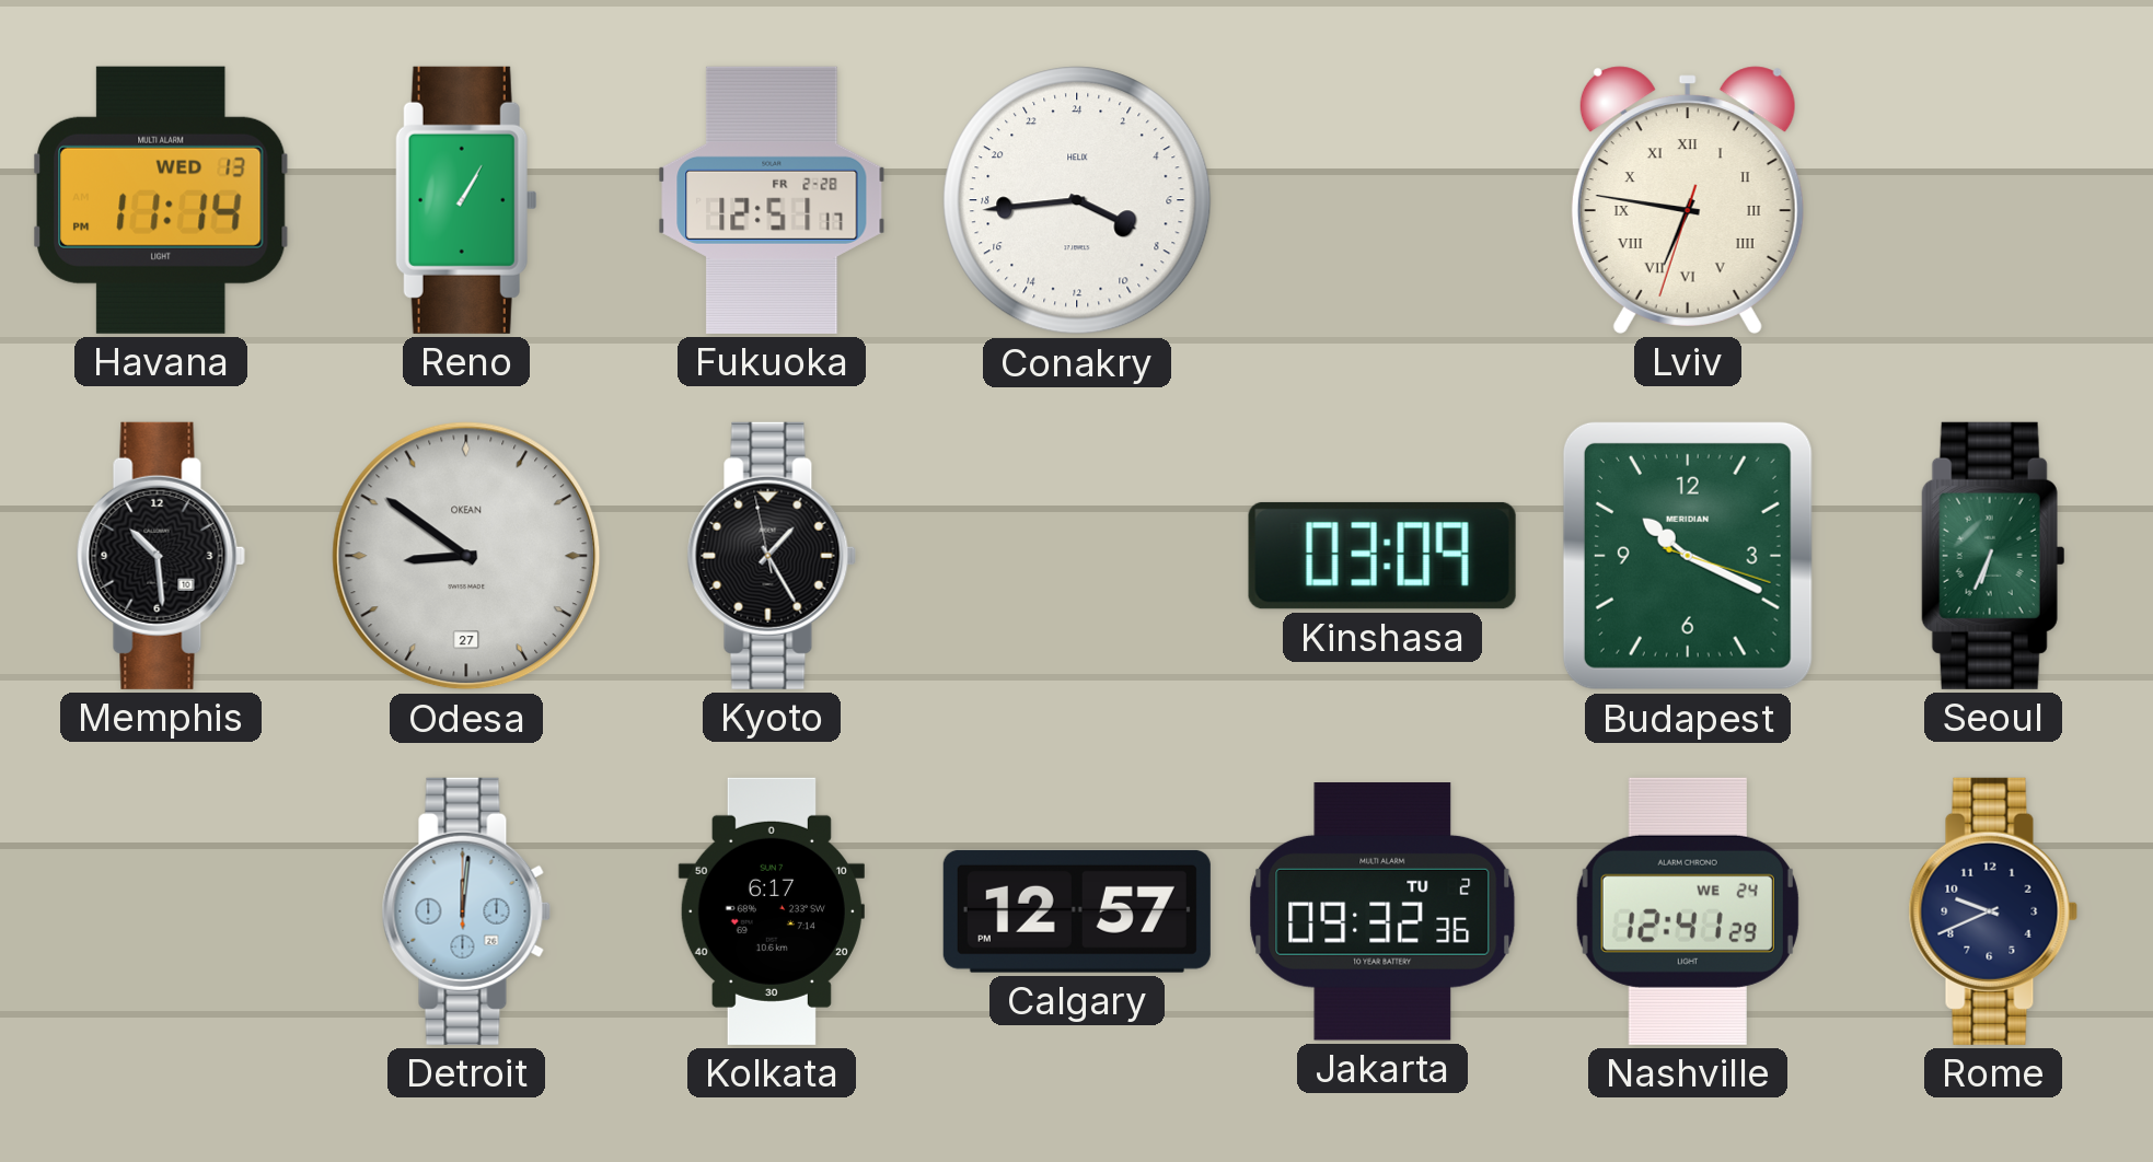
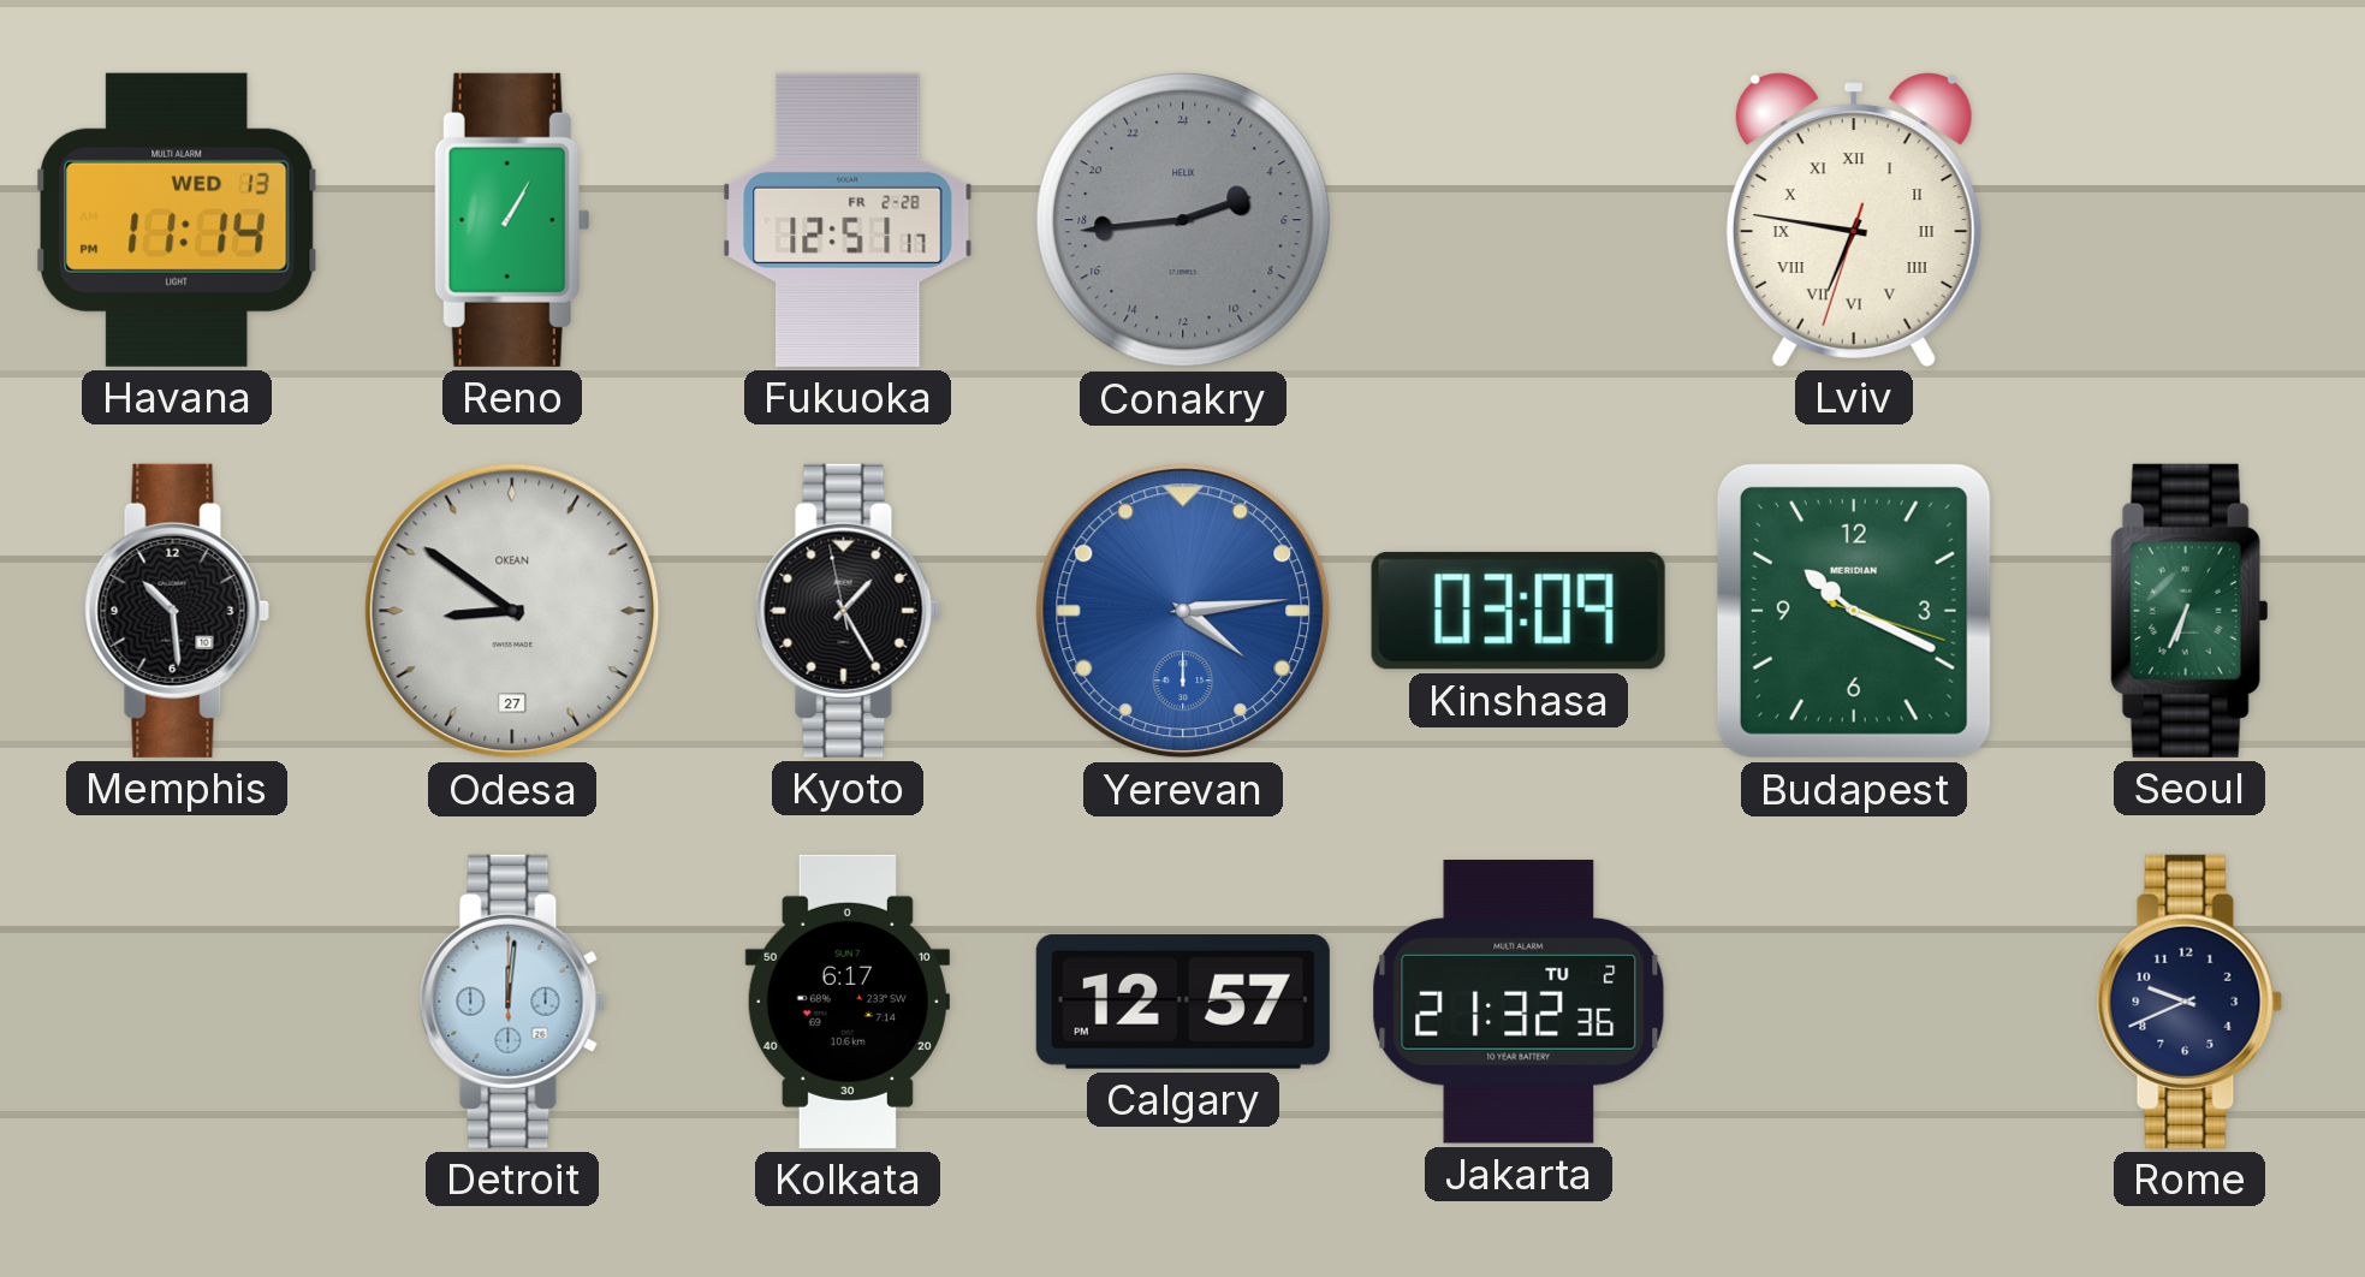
Conakry: 7:44 -> 4:44 (1183, 220)
Conakry dial: white -> grey (1183, 220)
Yerevan: none -> 4:14 (1183, 611)
Jakarta: 09:32 -> 21:32 (1519, 1003)
Nashville: 12:41 -> none (1688, 911)
